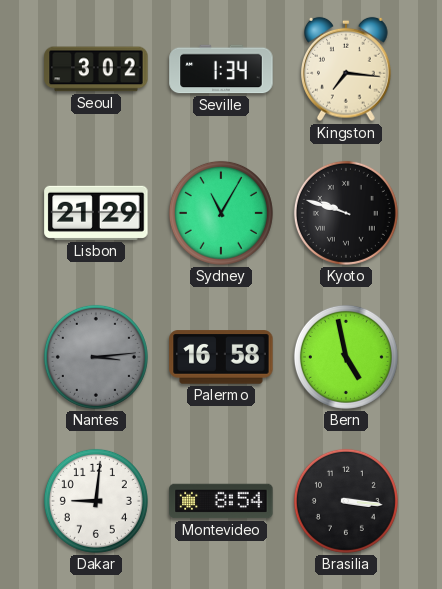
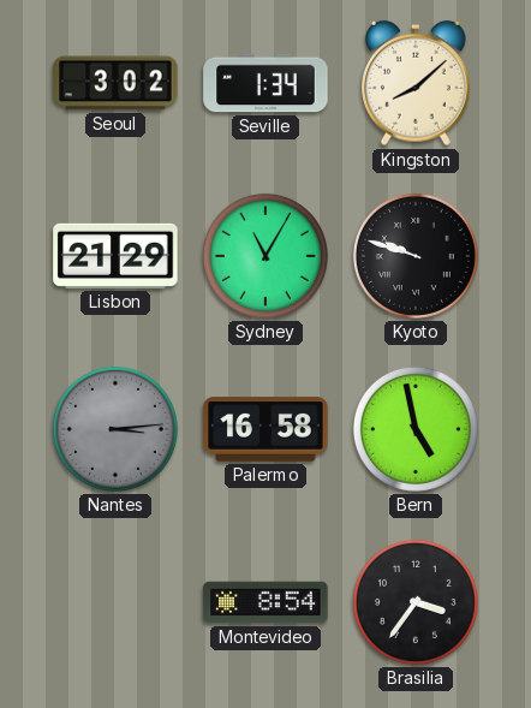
Kingston: 7:16 -> 8:08 (417, 83)
Dakar: 9:01 -> none (96, 501)
Brasilia: 3:16 -> 3:36 (416, 602)
